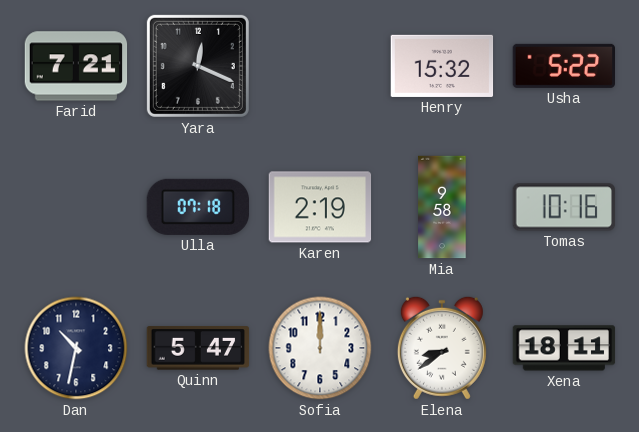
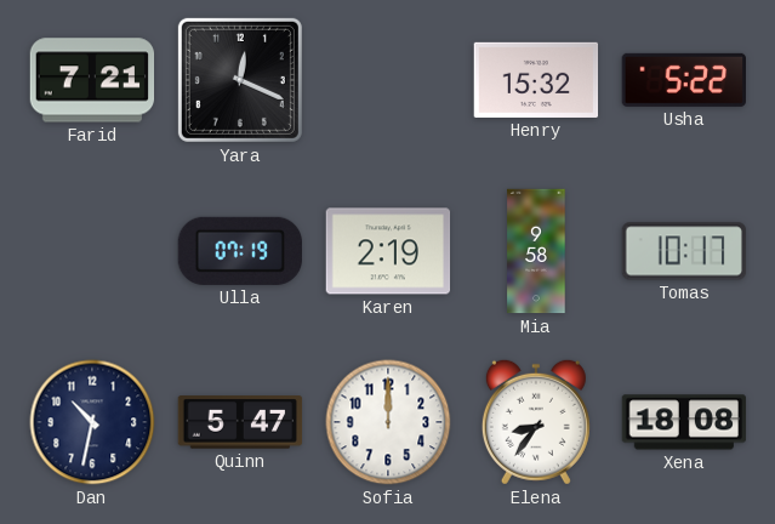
Ulla: 07:18 -> 07:19 (239, 251)
Tomas: 10:16 -> 10:17 (684, 251)
Elena: 8:39 -> 8:36 (536, 422)
Xena: 18:11 -> 18:08 (684, 422)
